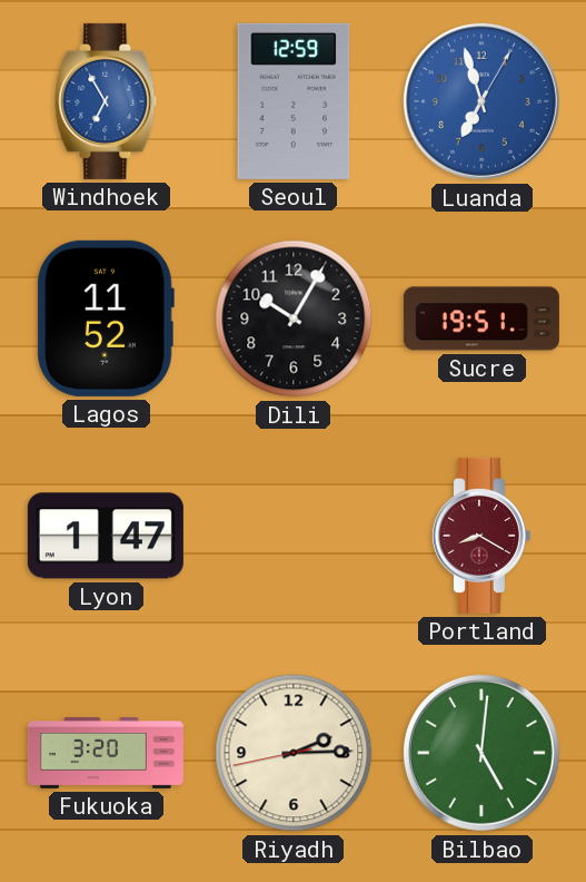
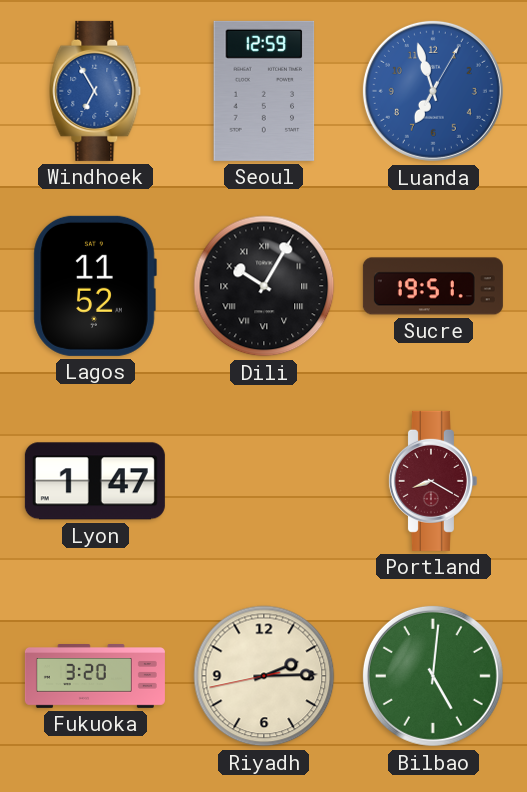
Dili numerals: Arabic -> Roman (264, 286)
